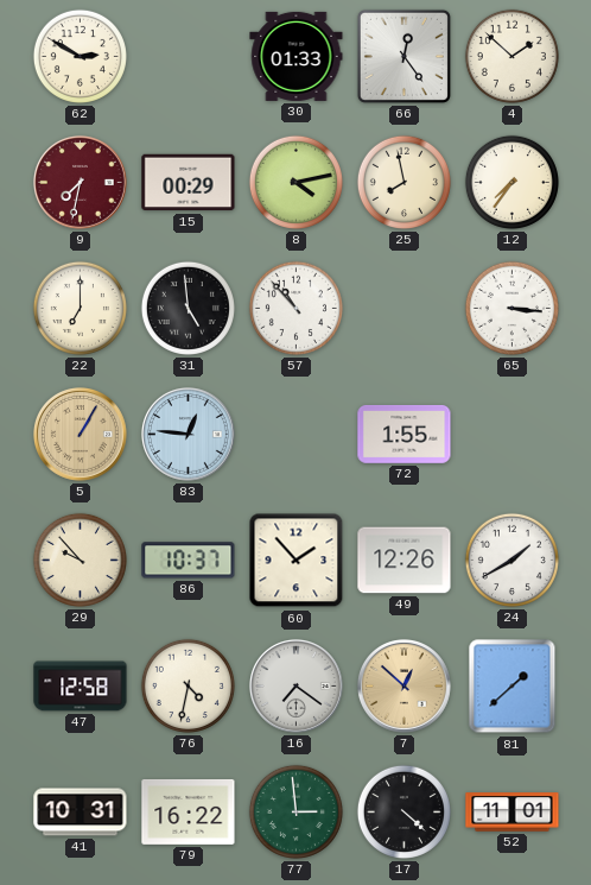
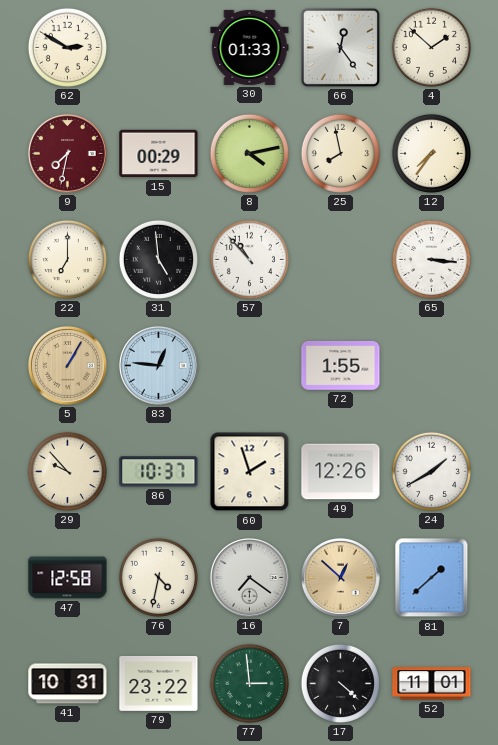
60: 1:53 -> 1:57 (250, 472)
79: 16:22 -> 23:22 (159, 683)
